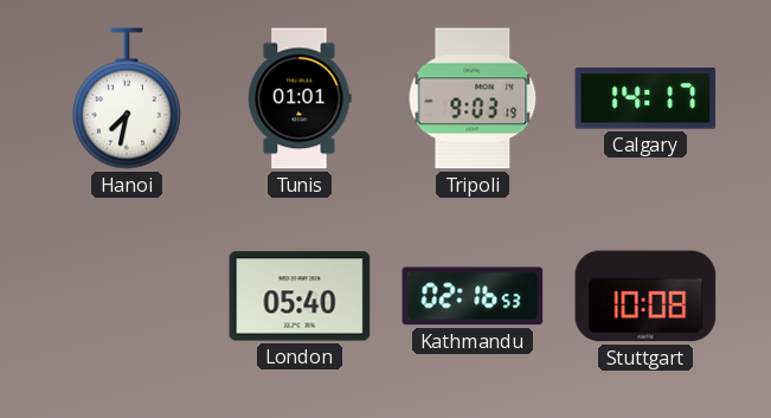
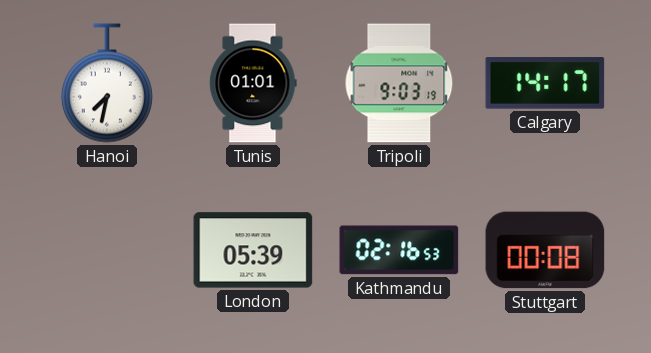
London: 05:40 -> 05:39 (253, 250)
Stuttgart: 10:08 -> 00:08 (545, 250)
